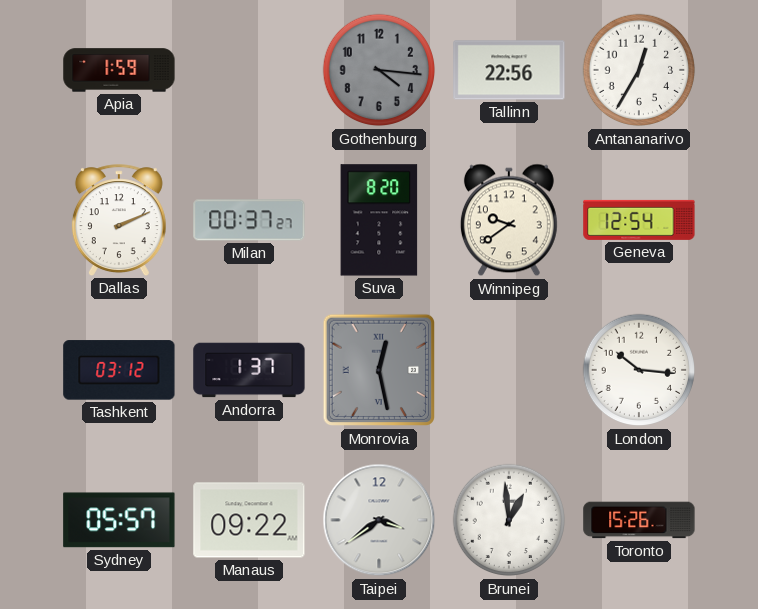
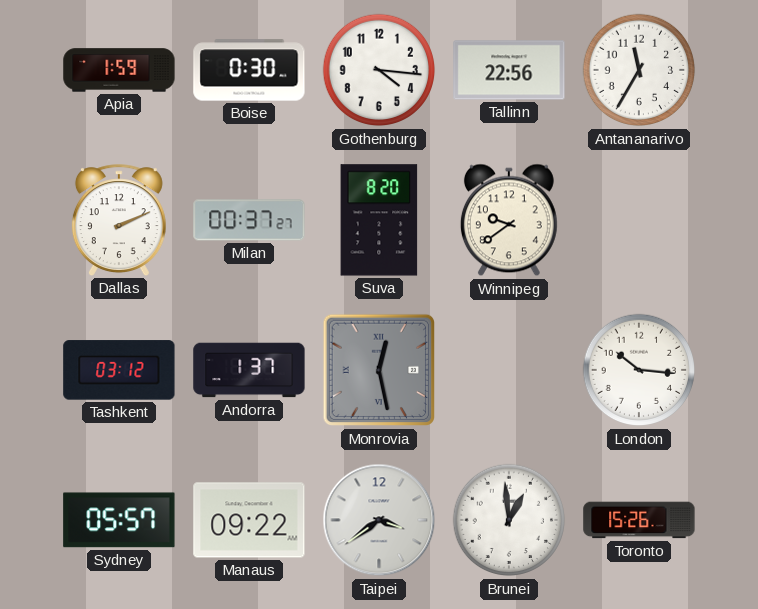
Boise: none -> 0:30 (249, 70)
Gothenburg dial: grey -> white (379, 70)
Antananarivo: 12:35 -> 11:35 (639, 70)
Geneva: 12:54 -> none (639, 220)
